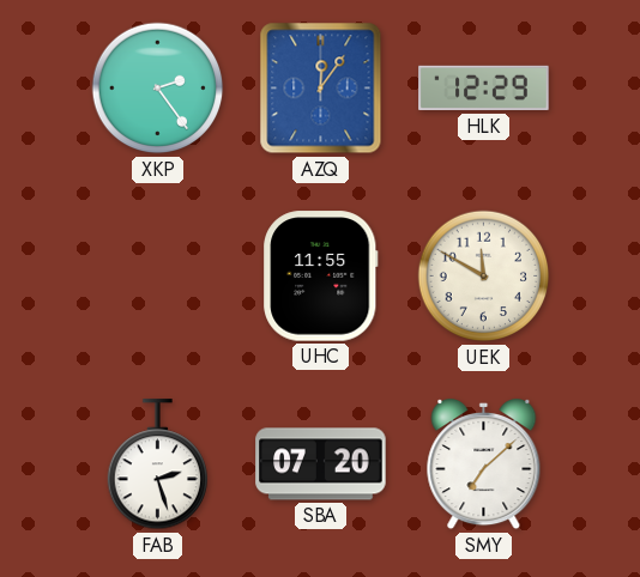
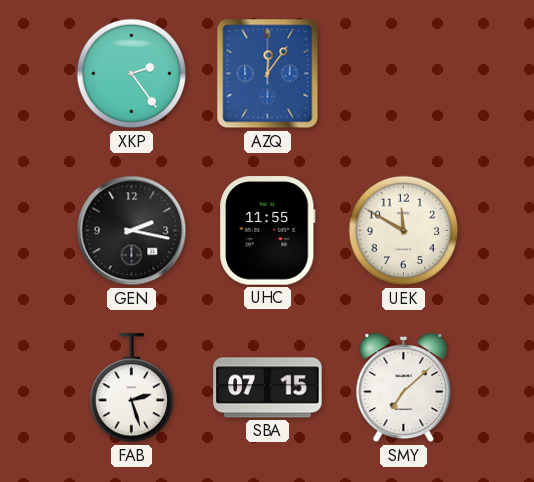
HLK: 12:29 -> none (484, 89)
GEN: none -> 2:17 (132, 231)
SBA: 07:20 -> 07:15 (268, 388)
